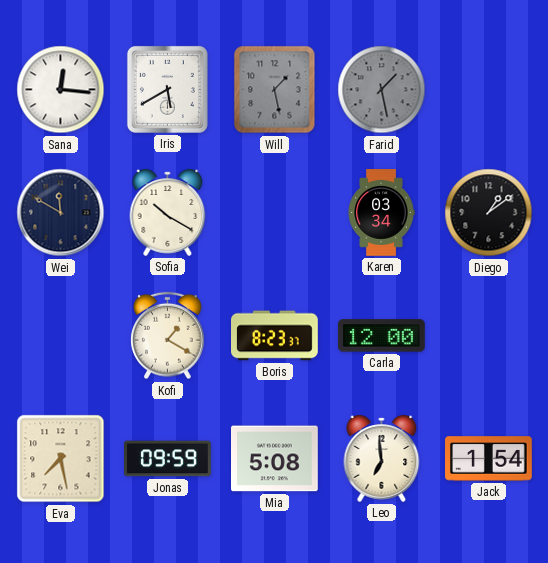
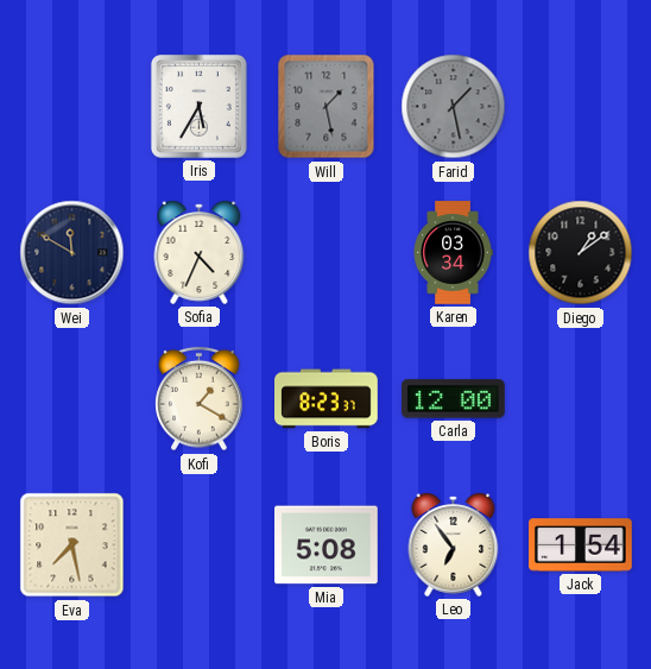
Sana: 12:16 -> none (61, 90)
Iris: 5:40 -> 5:35 (198, 106)
Sofia: 10:20 -> 4:34 (200, 252)
Jonas: 09:59 -> none (168, 459)
Leo: 6:59 -> 6:54 (454, 544)
